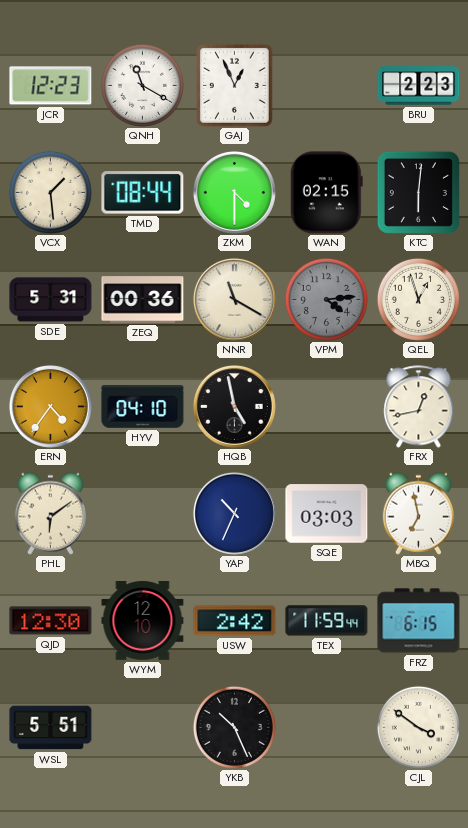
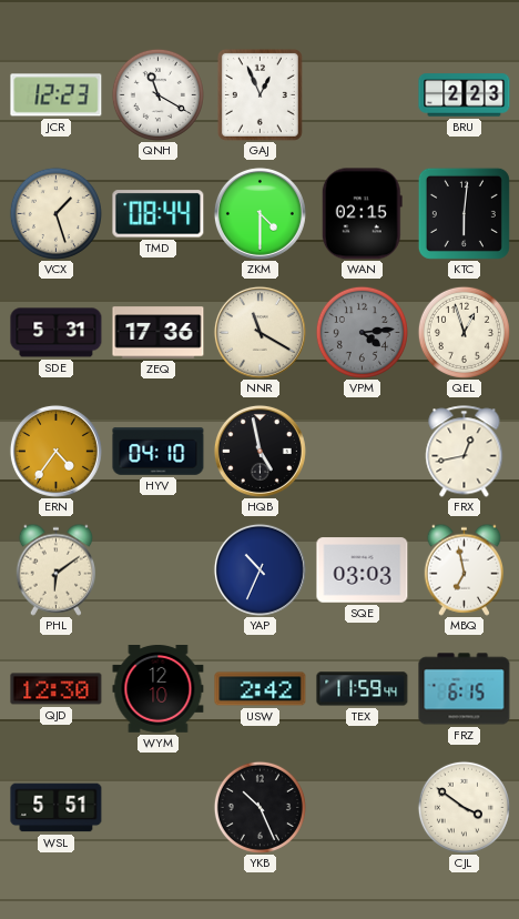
VCX: 1:29 -> 1:27 (55, 213)
ZEQ: 00:36 -> 17:36 (159, 333)
